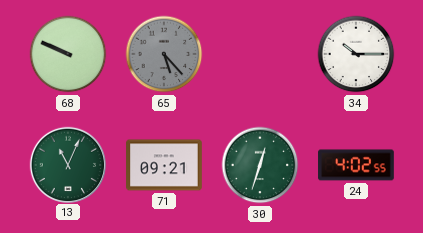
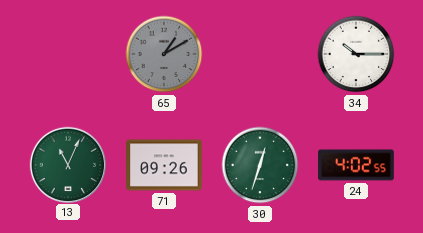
68: 9:49 -> none (68, 54)
65: 5:23 -> 1:10 (164, 54)
71: 09:21 -> 09:26 (164, 165)
